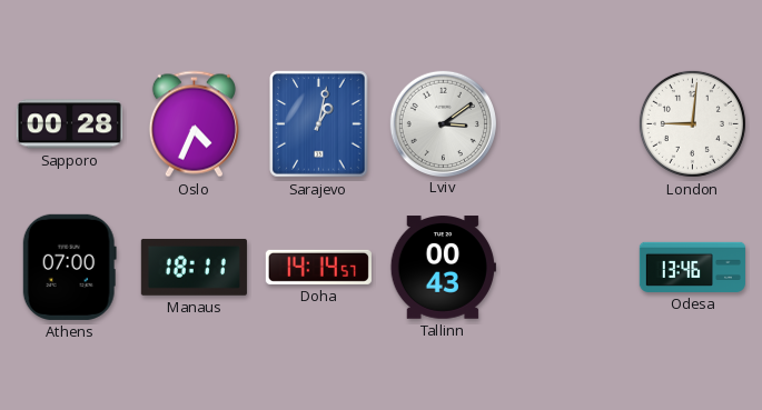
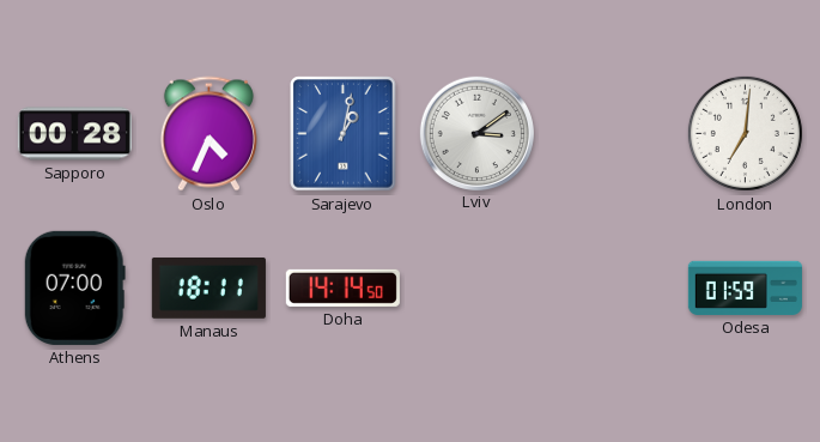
London: 9:01 -> 7:01 (745, 133)
Doha: 14:14:57 -> 14:14:50 (342, 287)
Tallinn: 00:43 -> none (443, 268)
Odesa: 13:46 -> 01:59 (745, 287)
